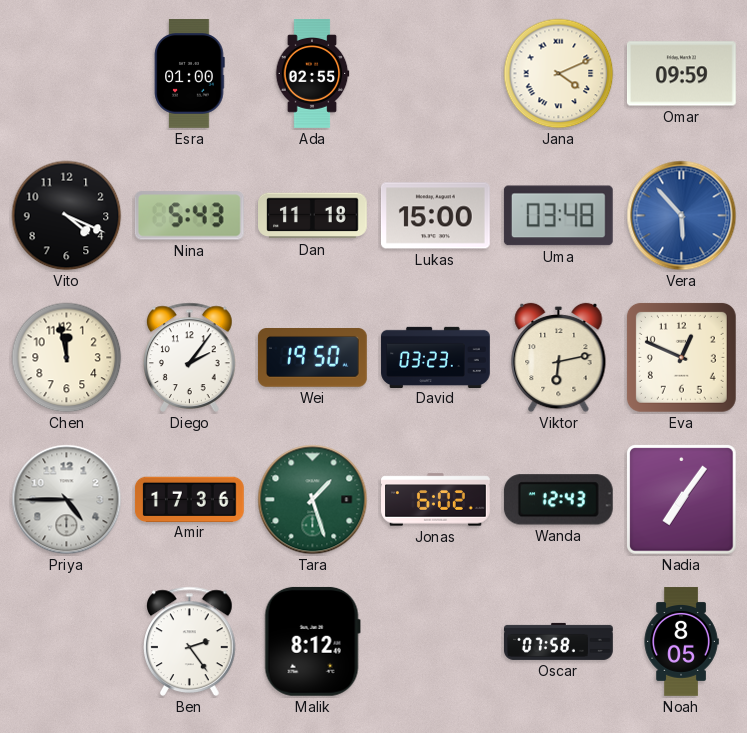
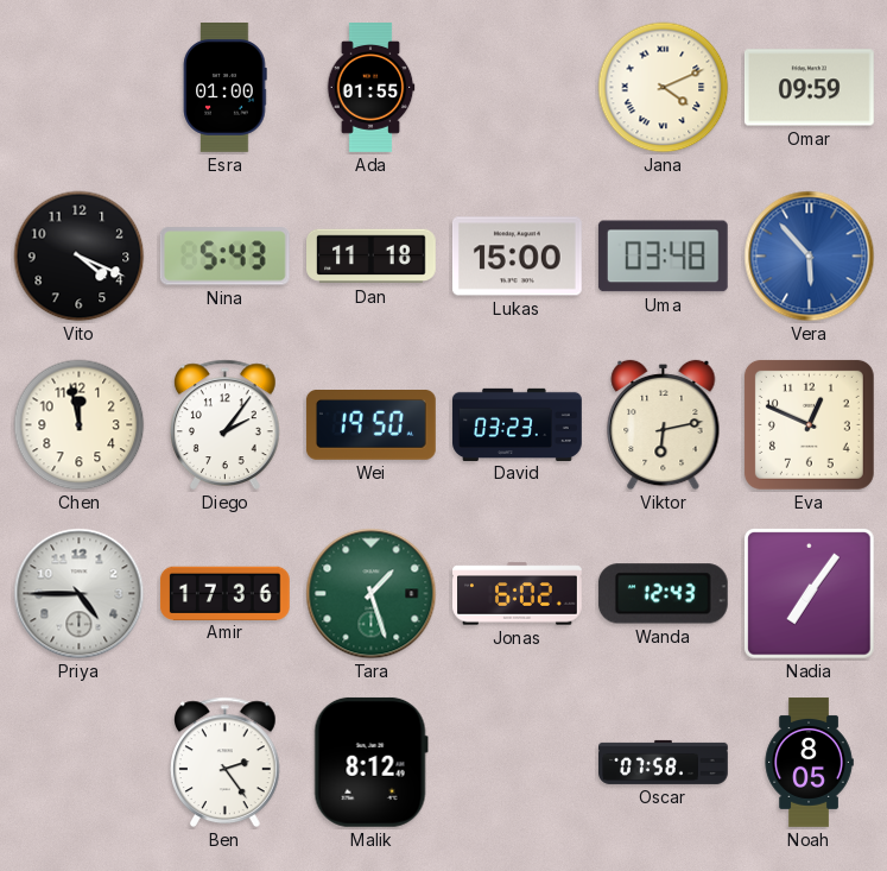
Ada: 02:55 -> 01:55 (370, 88)
